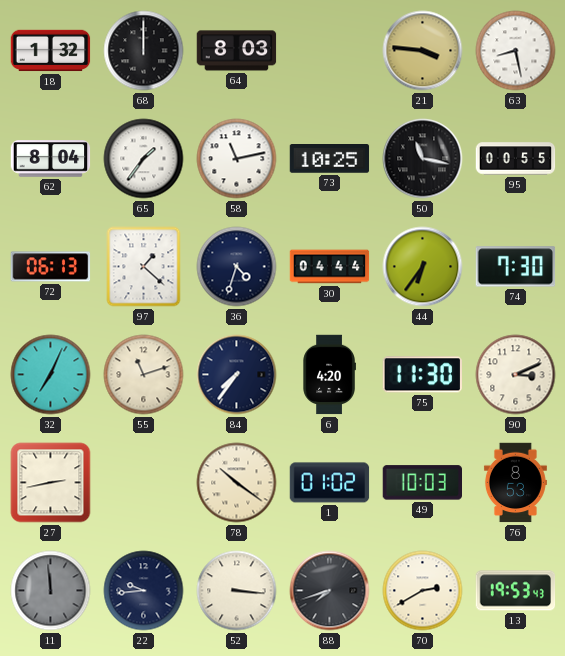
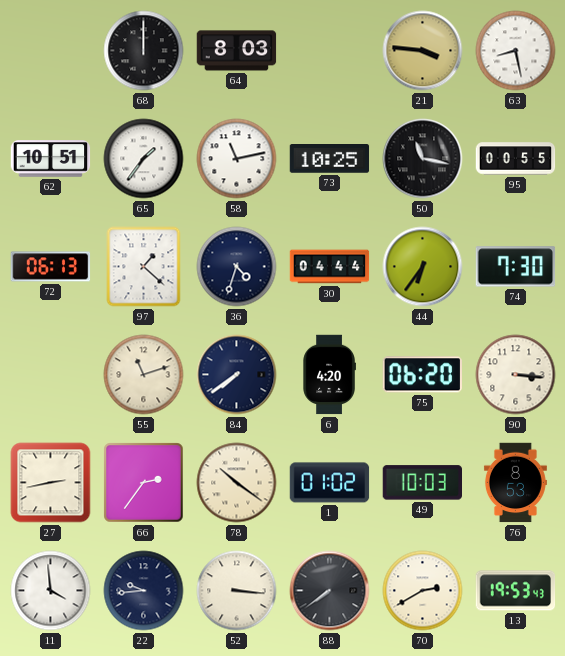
18: 1:32 -> none (51, 51)
62: 8:04 -> 10:51 (51, 159)
32: 7:04 -> none (51, 375)
84: 7:36 -> 7:39 (237, 375)
75: 11:30 -> 06:20 (422, 375)
90: 3:11 -> 3:16 (516, 375)
66: none -> 2:36 (144, 483)
11: 11:59 -> 3:59 (51, 591)
11 dial: grey -> white (51, 591)
88: 7:42 -> 7:39 (330, 591)
